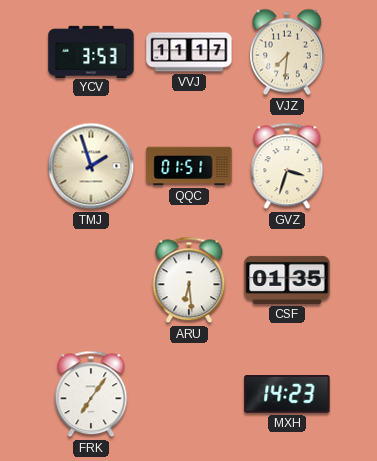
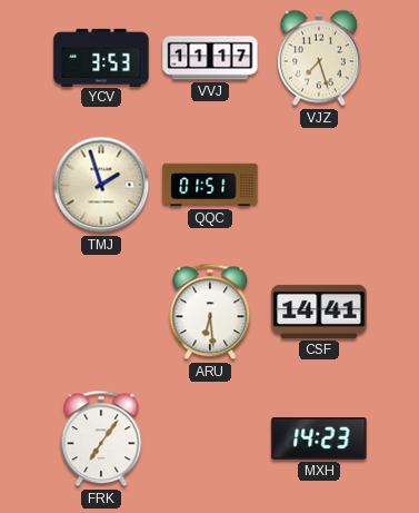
VJZ: 7:31 -> 7:27 (319, 58)
GVZ: 3:33 -> none (287, 166)
CSF: 01:35 -> 14:41 (319, 312)
